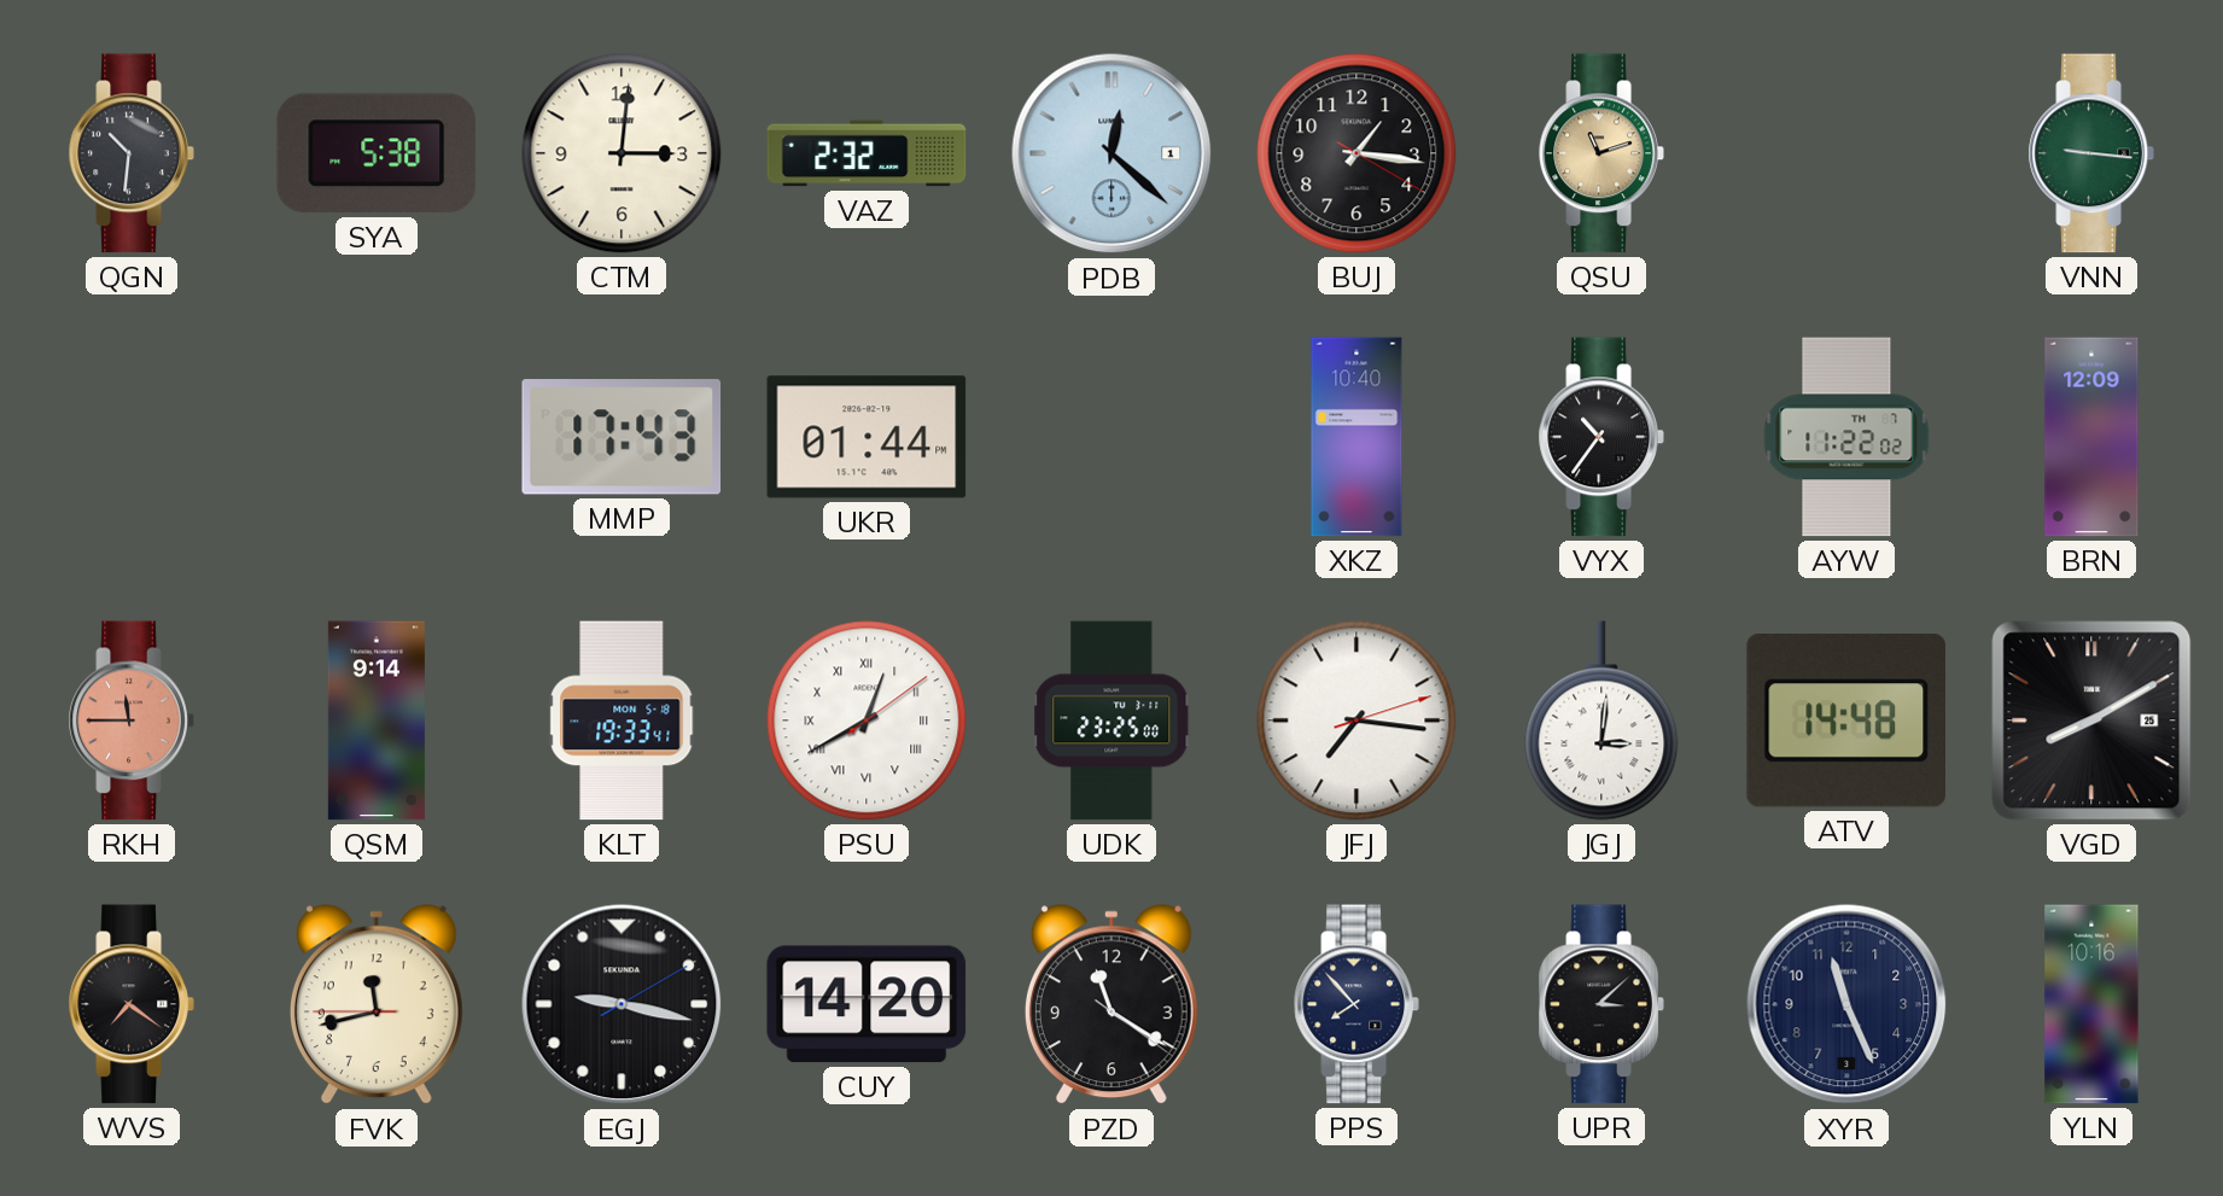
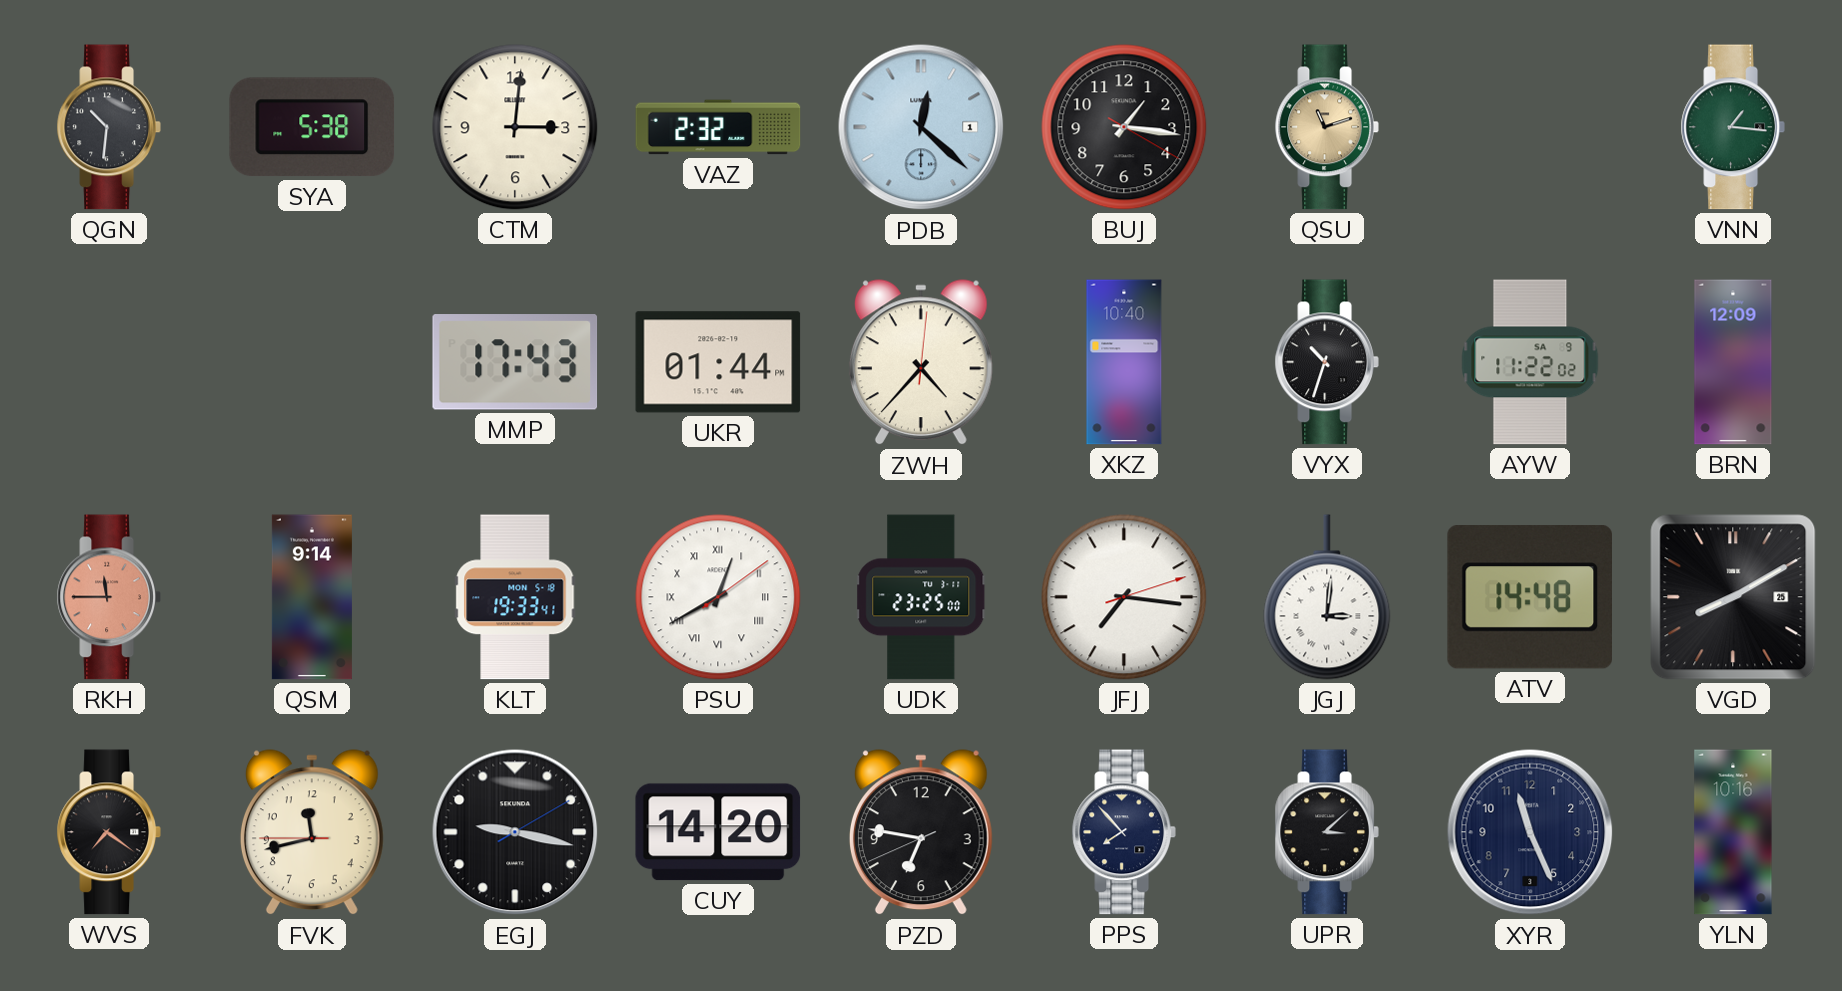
VNN: 9:16 -> 1:16 (1733, 127)
ZWH: none -> 4:37 (921, 363)
VYX: 10:36 -> 10:33 (1327, 362)
AYW date: TH 7 -> SA 9 (1530, 362)
PZD: 11:20 -> 6:46 (921, 833)
